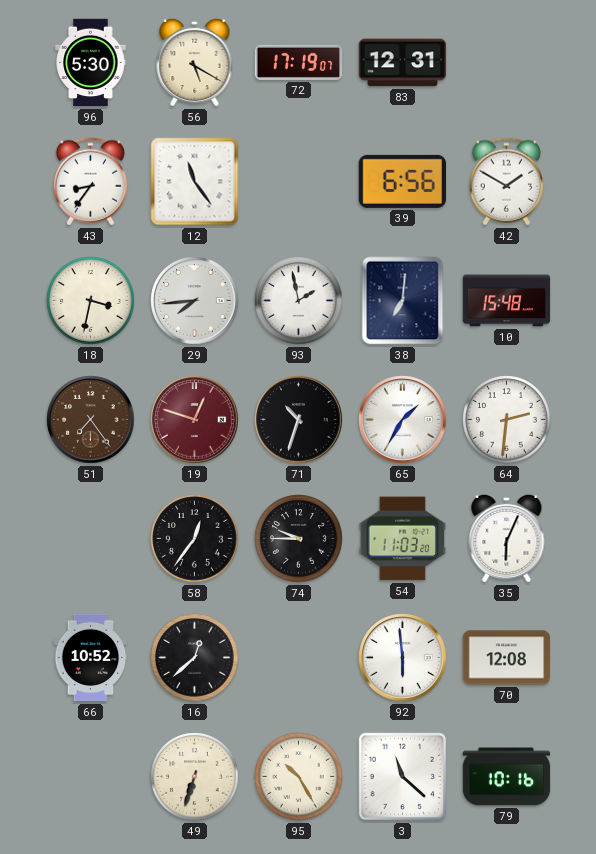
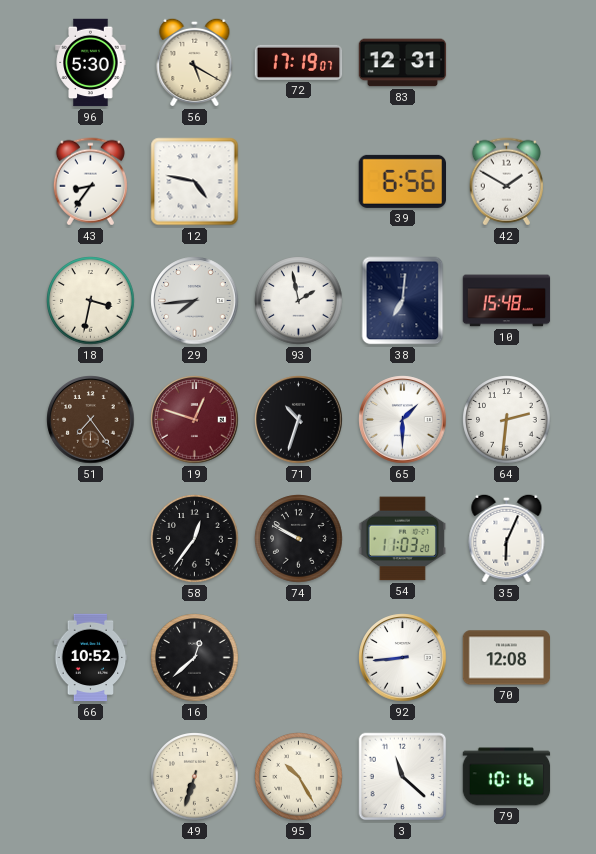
12: 11:24 -> 4:47 (195, 182)
65: 1:35 -> 1:30 (403, 420)
74: 9:45 -> 9:50 (299, 539)
92: 5:59 -> 8:44 (403, 658)
